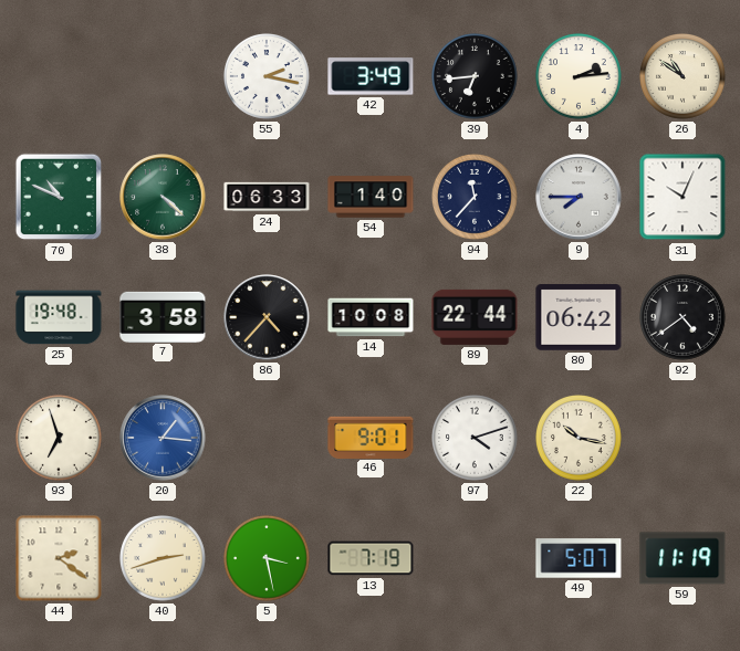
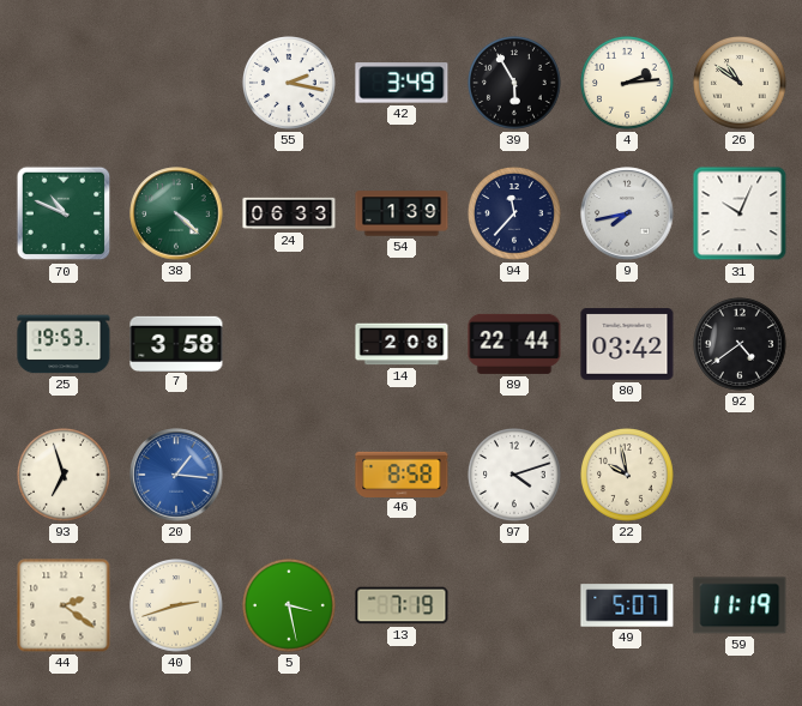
39: 6:44 -> 5:55 (515, 84)
54: 1:40 -> 1:39 (402, 213)
9: 7:45 -> 7:43 (627, 213)
25: 19:48 -> 19:53 (64, 344)
86: 4:37 -> none (267, 317)
14: 10:08 -> 2:08 (402, 344)
80: 06:42 -> 03:42 (627, 344)
46: 9:01 -> 8:58 (402, 473)
22: 10:17 -> 9:58 (628, 476)
